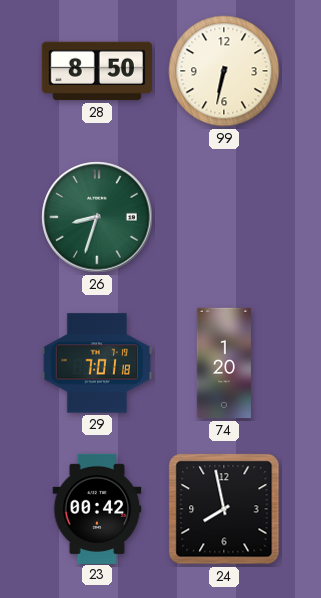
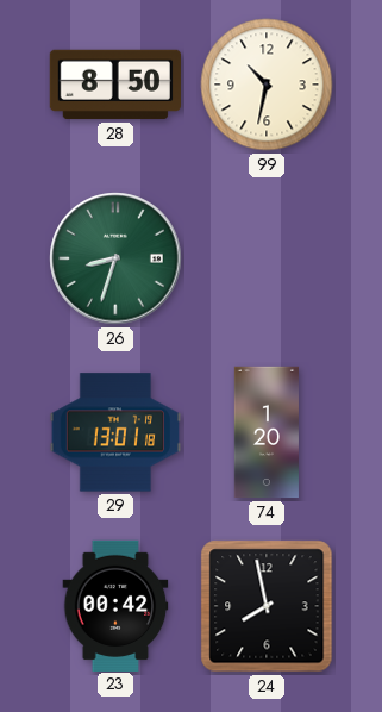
99: 6:32 -> 10:32 (267, 85)
29: 7:01 -> 13:01 (114, 432)
